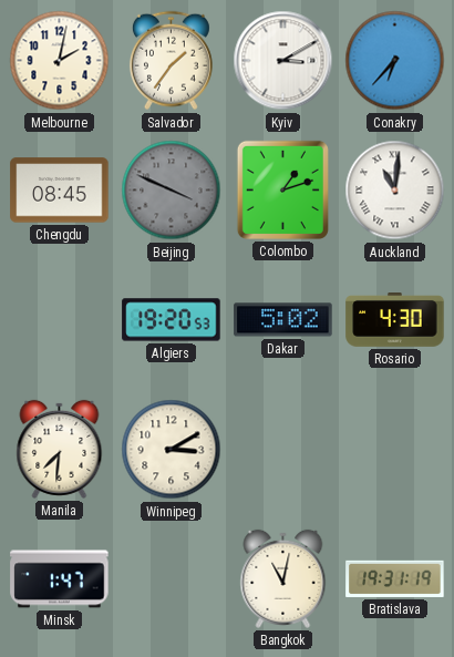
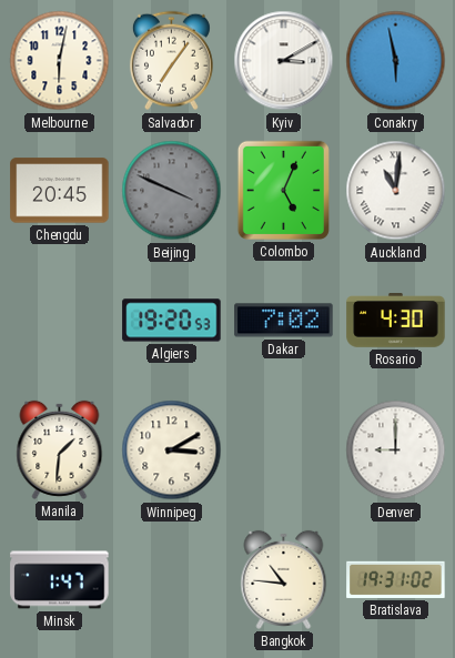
Melbourne: 2:02 -> 6:02 (60, 61)
Salvador: 1:36 -> 7:06 (171, 61)
Conakry: 6:37 -> 5:58 (396, 61)
Chengdu: 08:45 -> 20:45 (60, 191)
Colombo: 1:12 -> 5:04 (283, 190)
Dakar: 5:02 -> 7:02 (284, 321)
Manila: 7:31 -> 1:31 (60, 449)
Denver: none -> 9:00 (396, 451)
Bangkok: 11:02 -> 10:46 (284, 579)
Bratislava: 19:31:19 -> 19:31:02 (396, 579)
